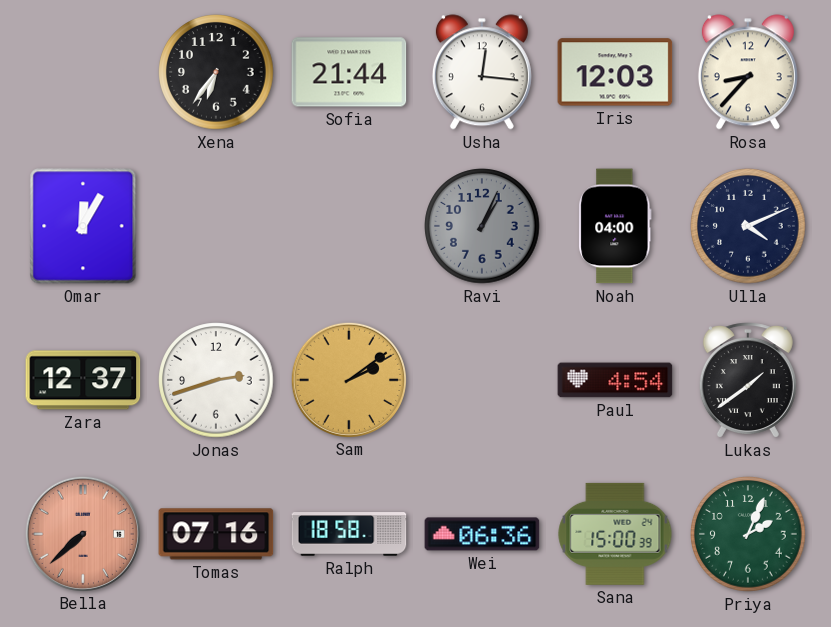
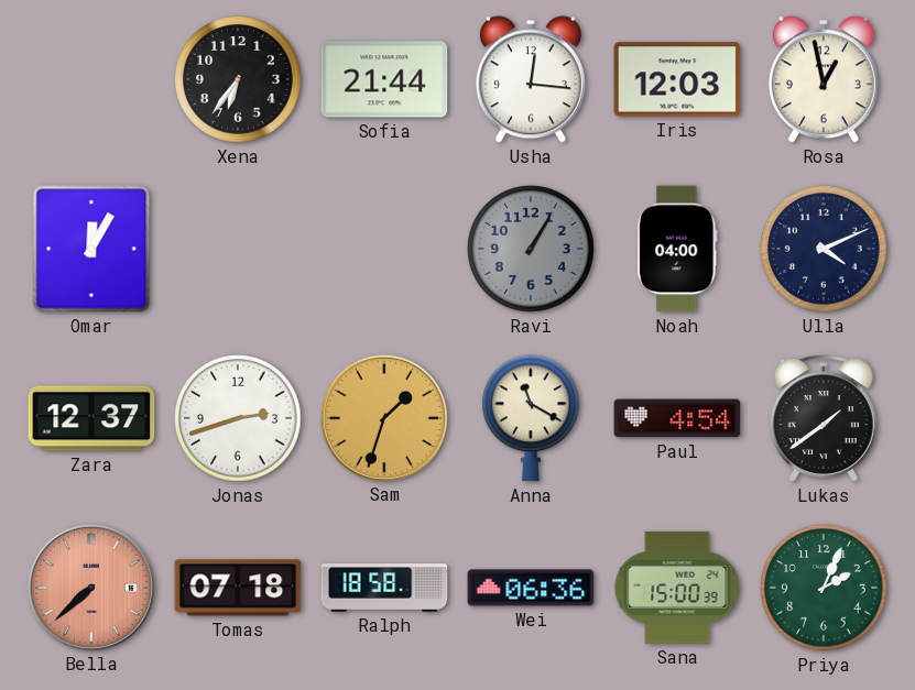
Rosa: 8:37 -> 12:58 (824, 79)
Ravi: 1:04 -> 1:05 (531, 249)
Sam: 2:09 -> 1:33 (383, 417)
Anna: none -> 11:20 (532, 418)
Tomas: 07:16 -> 07:18 (238, 588)
